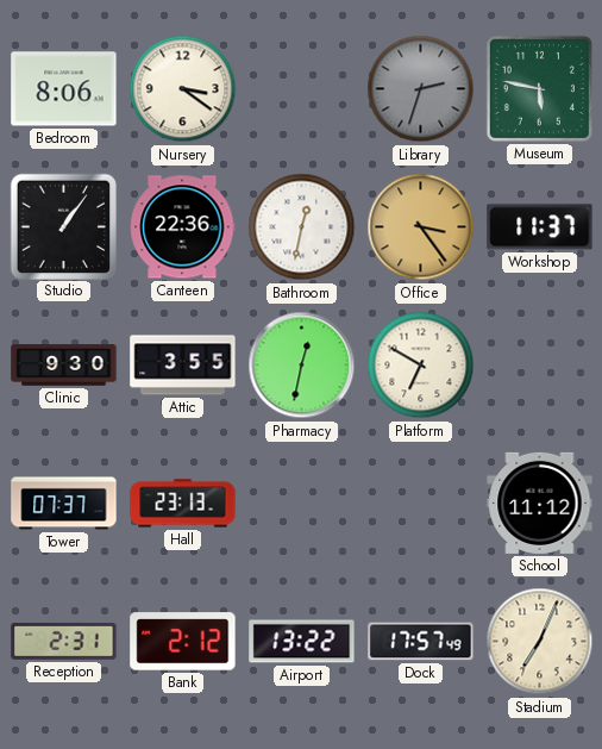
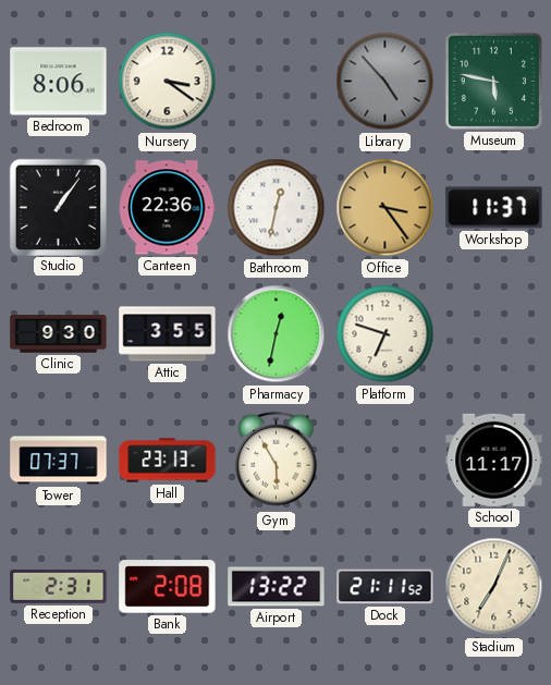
Library: 2:33 -> 4:53 (385, 82)
Platform: 6:50 -> 6:48 (385, 334)
Gym: none -> 5:55 (277, 461)
School: 11:12 -> 11:17 (494, 460)
Bank: 2:12 -> 2:08 (168, 587)
Dock: 17:57 -> 21:11 (385, 587)
